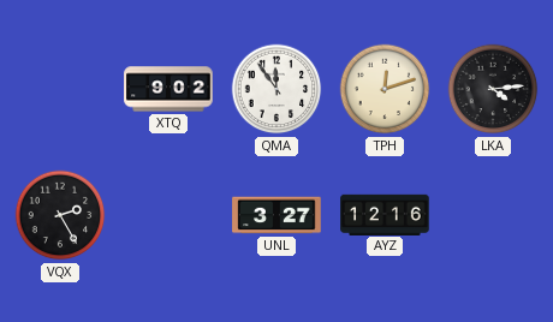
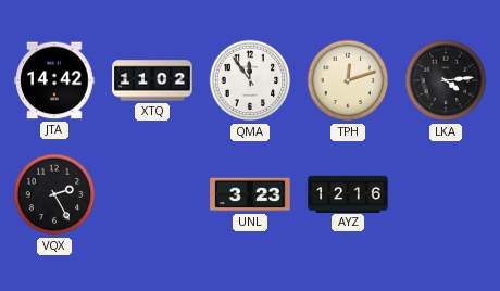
JTA: none -> 14:42 (54, 80)
XTQ: 9:02 -> 11:02 (152, 80)
UNL: 3:27 -> 3:23 (250, 194)
